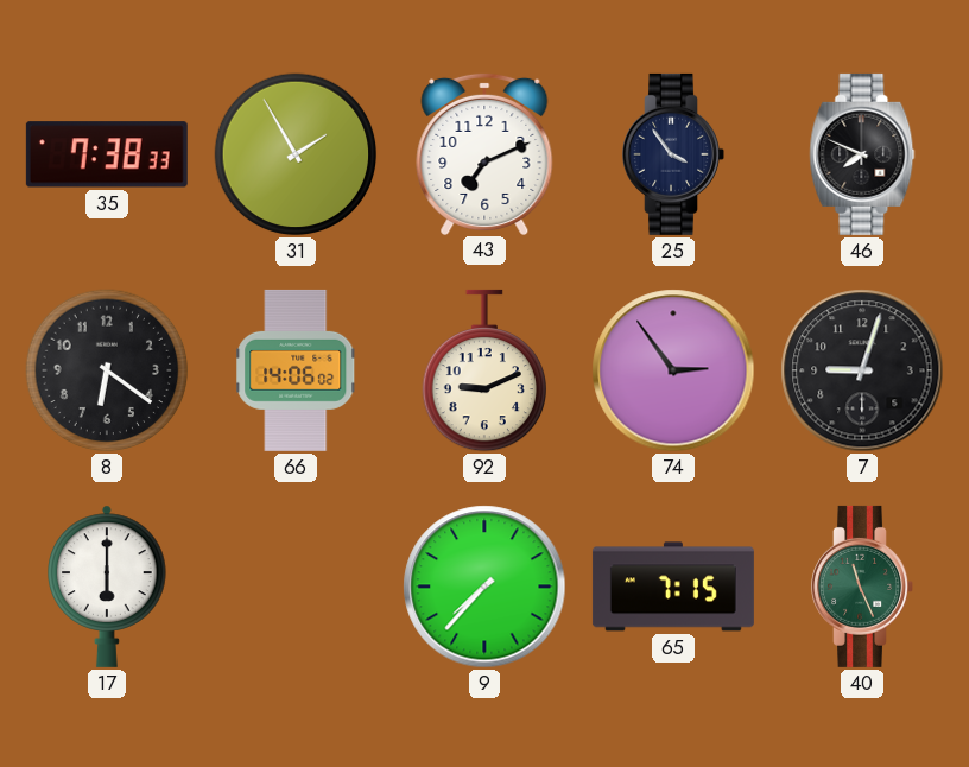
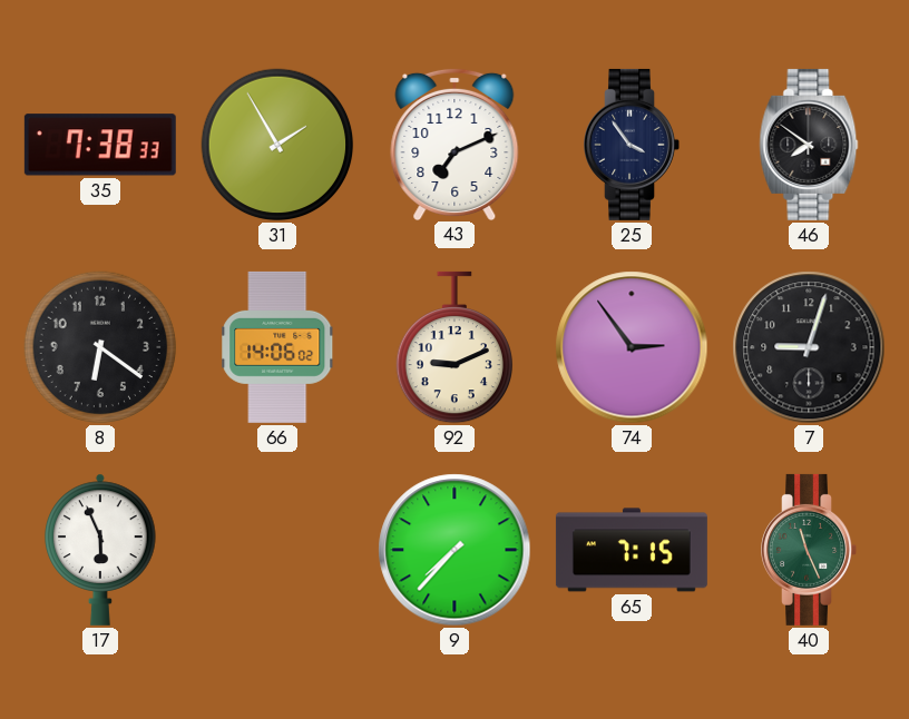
46: 7:49 -> 7:51 (809, 145)
17: 6:00 -> 5:56 (100, 550)
